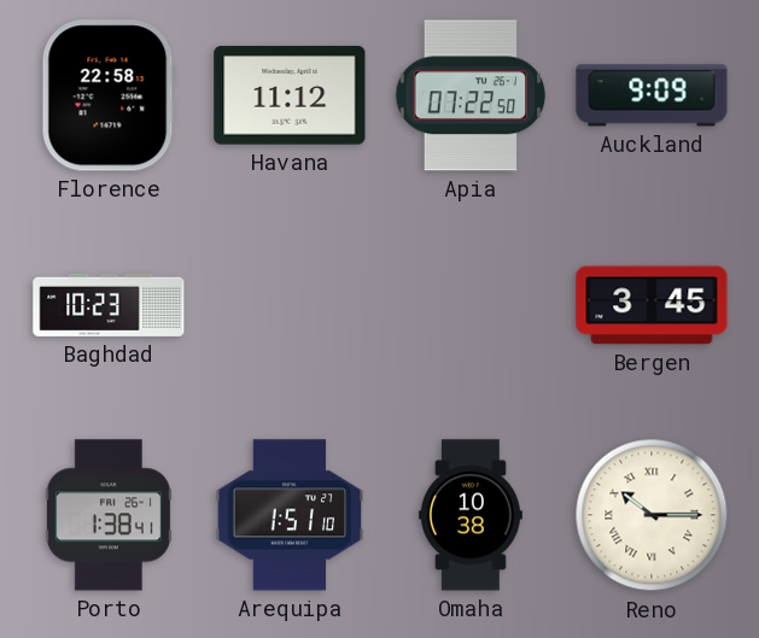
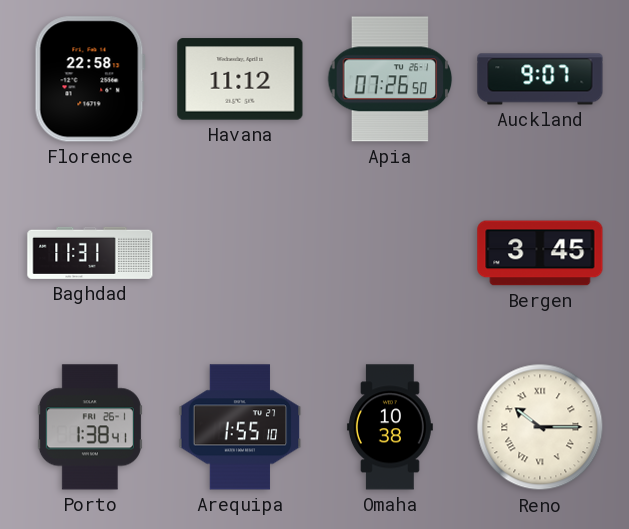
Apia: 07:22 -> 07:26 (390, 79)
Auckland: 9:09 -> 9:07 (540, 79)
Baghdad: 10:23 -> 11:31 (90, 253)
Arequipa: 1:51 -> 1:55 (240, 427)
